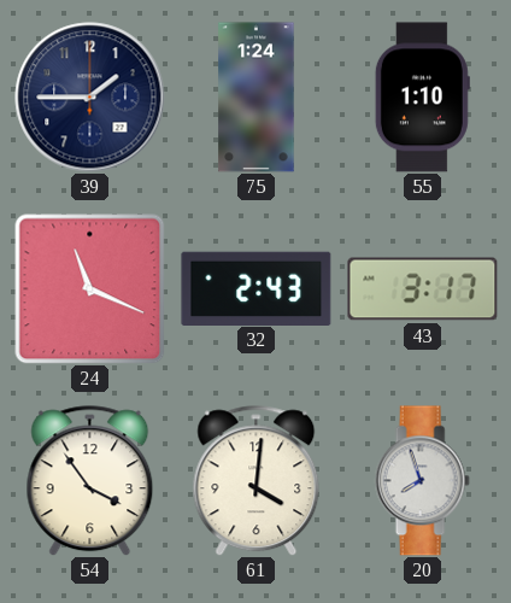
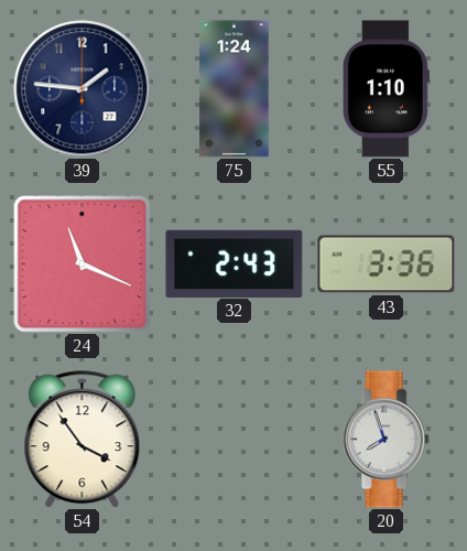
39: 1:45 -> 1:46 (83, 89)
43: 3:17 -> 3:36 (387, 264)
61: 4:01 -> none (257, 481)
